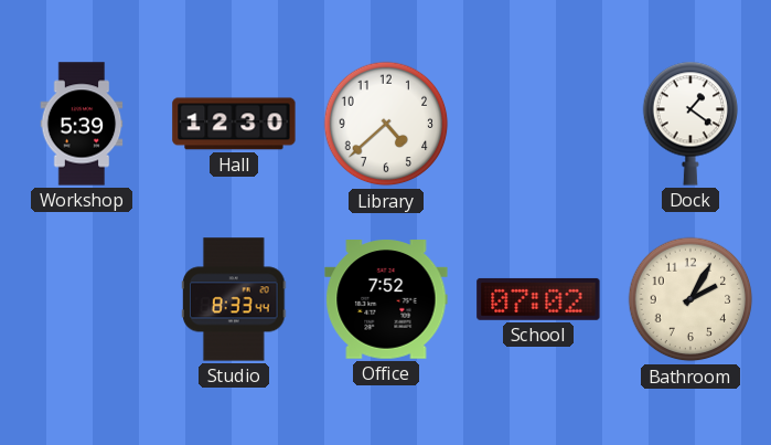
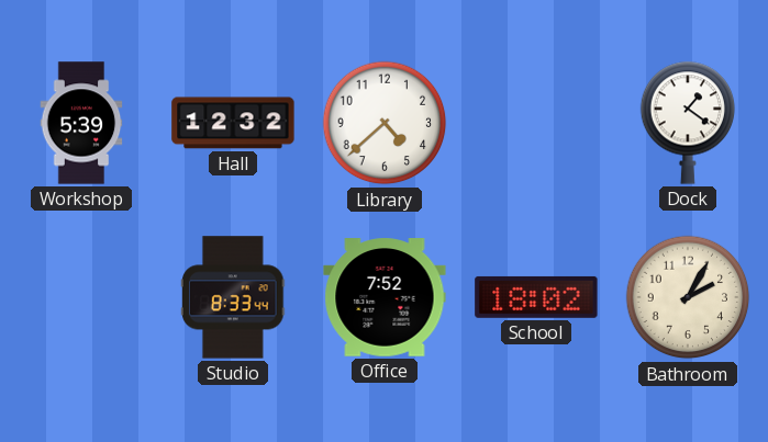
Hall: 12:30 -> 12:32 (233, 123)
School: 07:02 -> 18:02 (536, 297)
